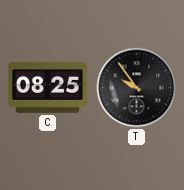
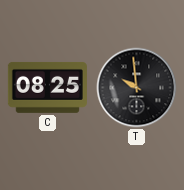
T: 9:54 -> 9:59 (137, 88)
